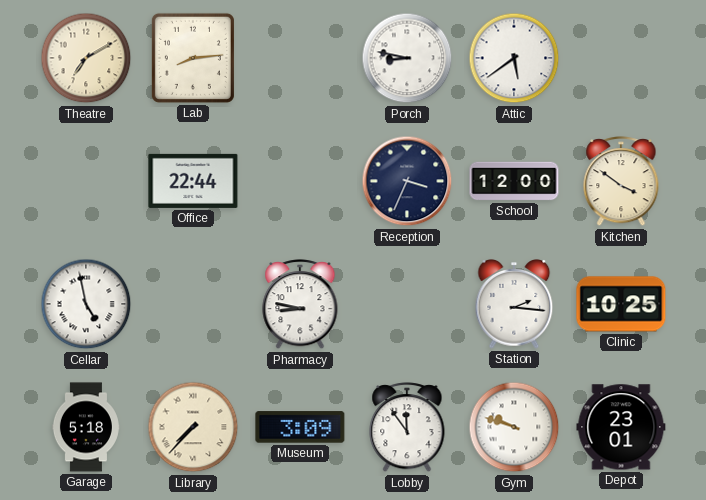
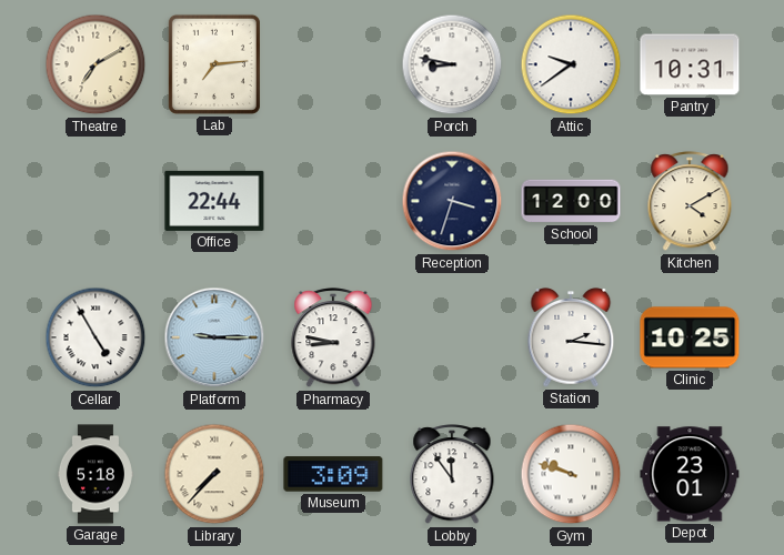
Lab: 8:14 -> 7:14 (214, 64)
Attic: 5:39 -> 9:39 (571, 64)
Pantry: none -> 10:31 (690, 64)
Reception: 3:34 -> 3:33 (452, 201)
Kitchen: 3:51 -> 4:10 (690, 202)
Cellar: 4:58 -> 4:55 (96, 337)
Platform: none -> 9:15 (214, 337)
